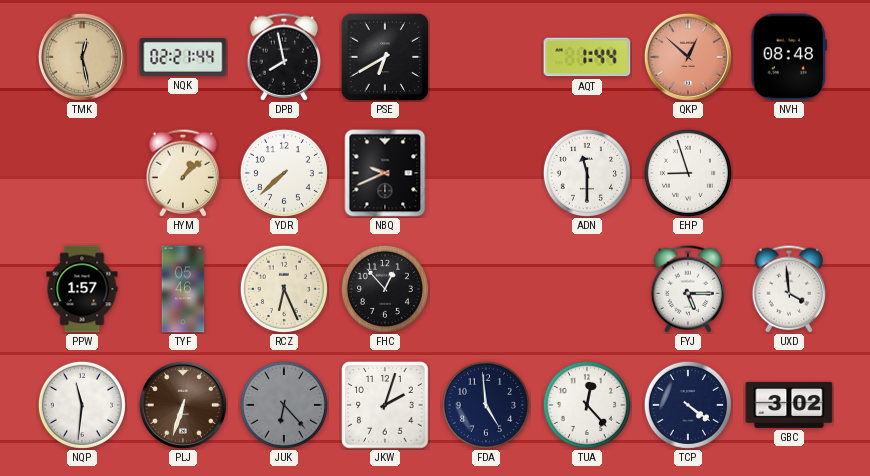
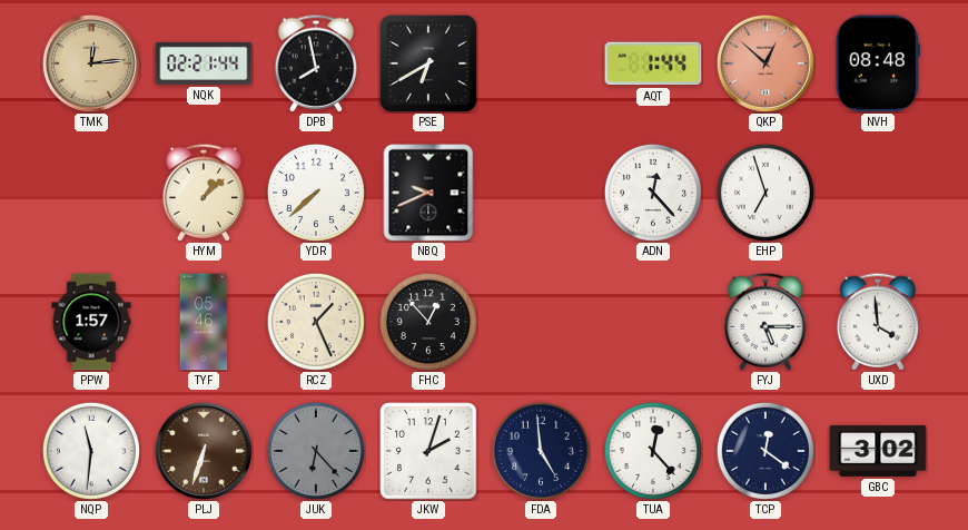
TMK: 12:28 -> 12:14 (91, 63)
ADN: 11:30 -> 12:23 (653, 193)
EHP: 8:57 -> 6:57 (765, 193)
RCZ: 6:26 -> 1:26 (316, 322)
TCP: 4:21 -> 12:21 (765, 451)
